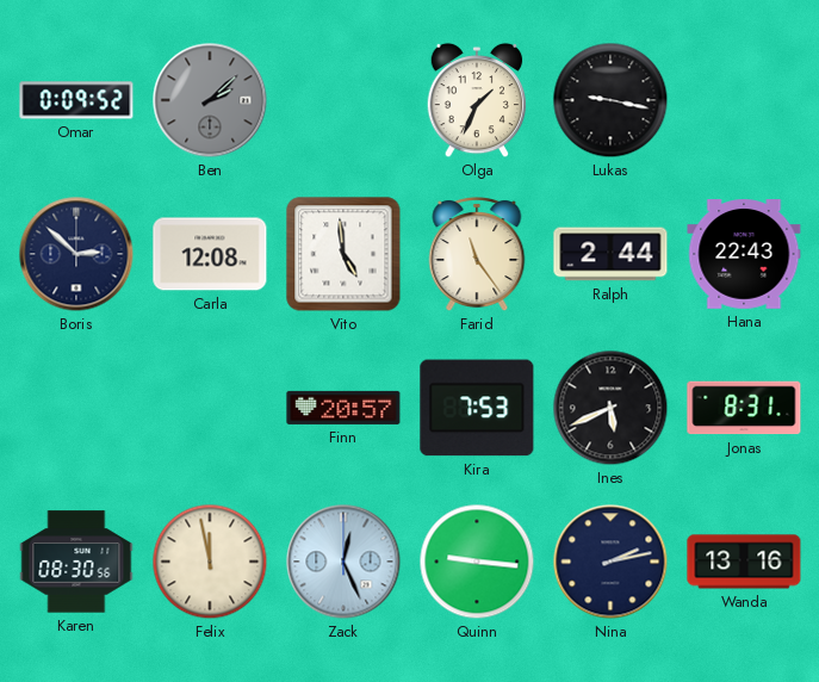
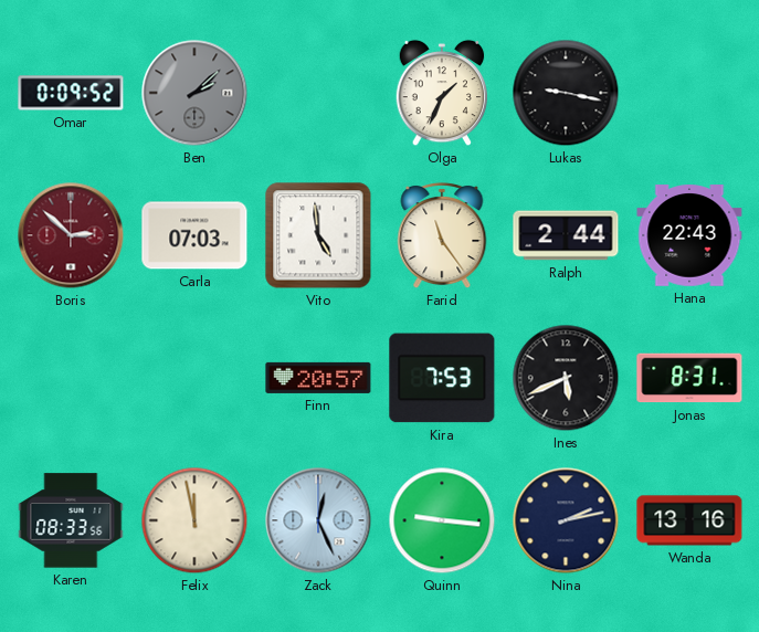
Boris dial: navy -> burgundy (71, 235)
Carla: 12:08 -> 07:03 (194, 235)
Karen: 08:30 -> 08:33 (71, 520)
